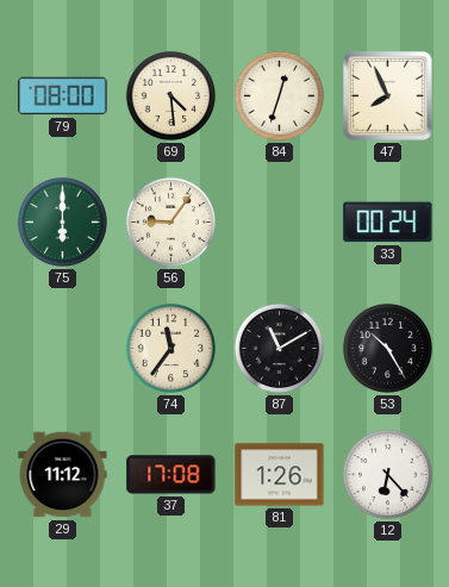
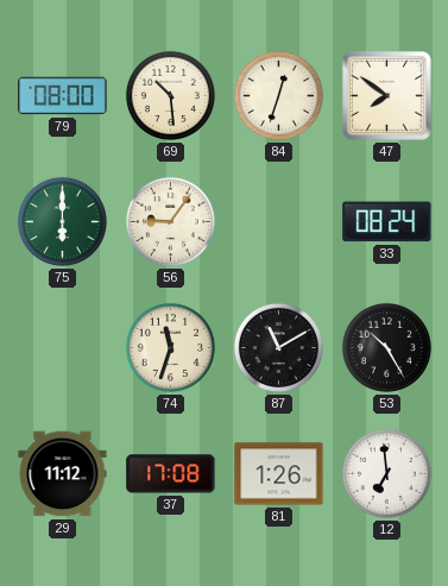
69: 4:29 -> 10:29 (170, 95)
47: 7:56 -> 7:51 (387, 96)
33: 00:24 -> 08:24 (387, 222)
74: 11:36 -> 11:33 (170, 347)
12: 6:23 -> 6:59 (386, 473)
